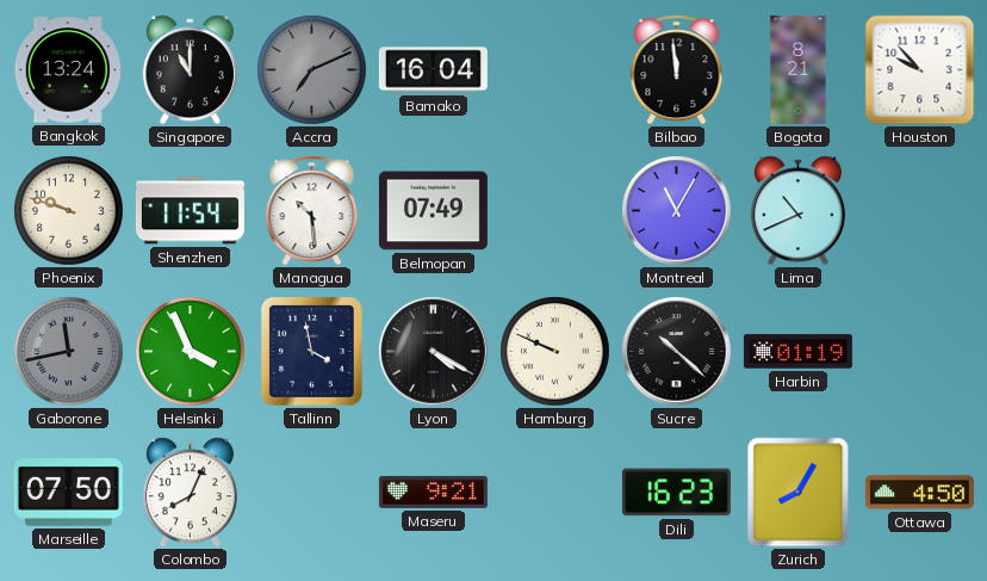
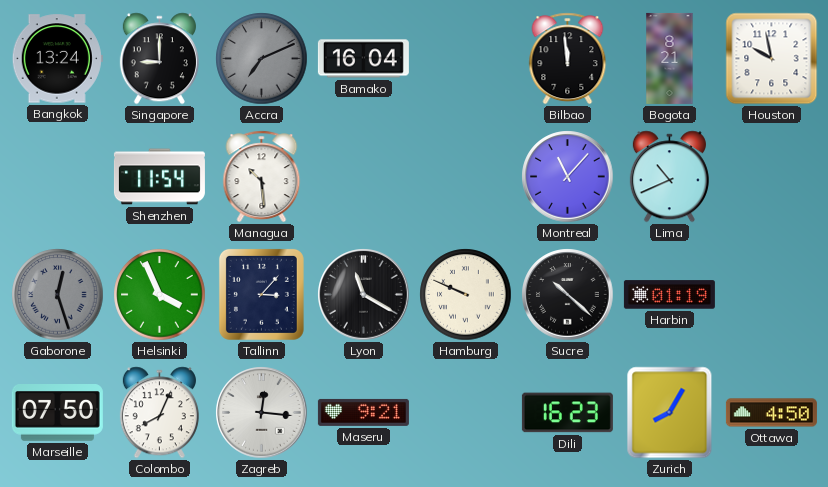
Singapore: 11:00 -> 9:00 (159, 59)
Houston: 9:53 -> 9:58 (772, 59)
Phoenix: 9:48 -> none (69, 211)
Belmopan: 07:49 -> none (433, 211)
Montreal: 11:05 -> 11:07 (568, 177)
Gaborone: 11:43 -> 12:27 (58, 295)
Tallinn: 3:58 -> 3:07 (261, 294)
Lyon: 4:20 -> 11:20 (364, 295)
Zagreb: none -> 12:16 (262, 413)
